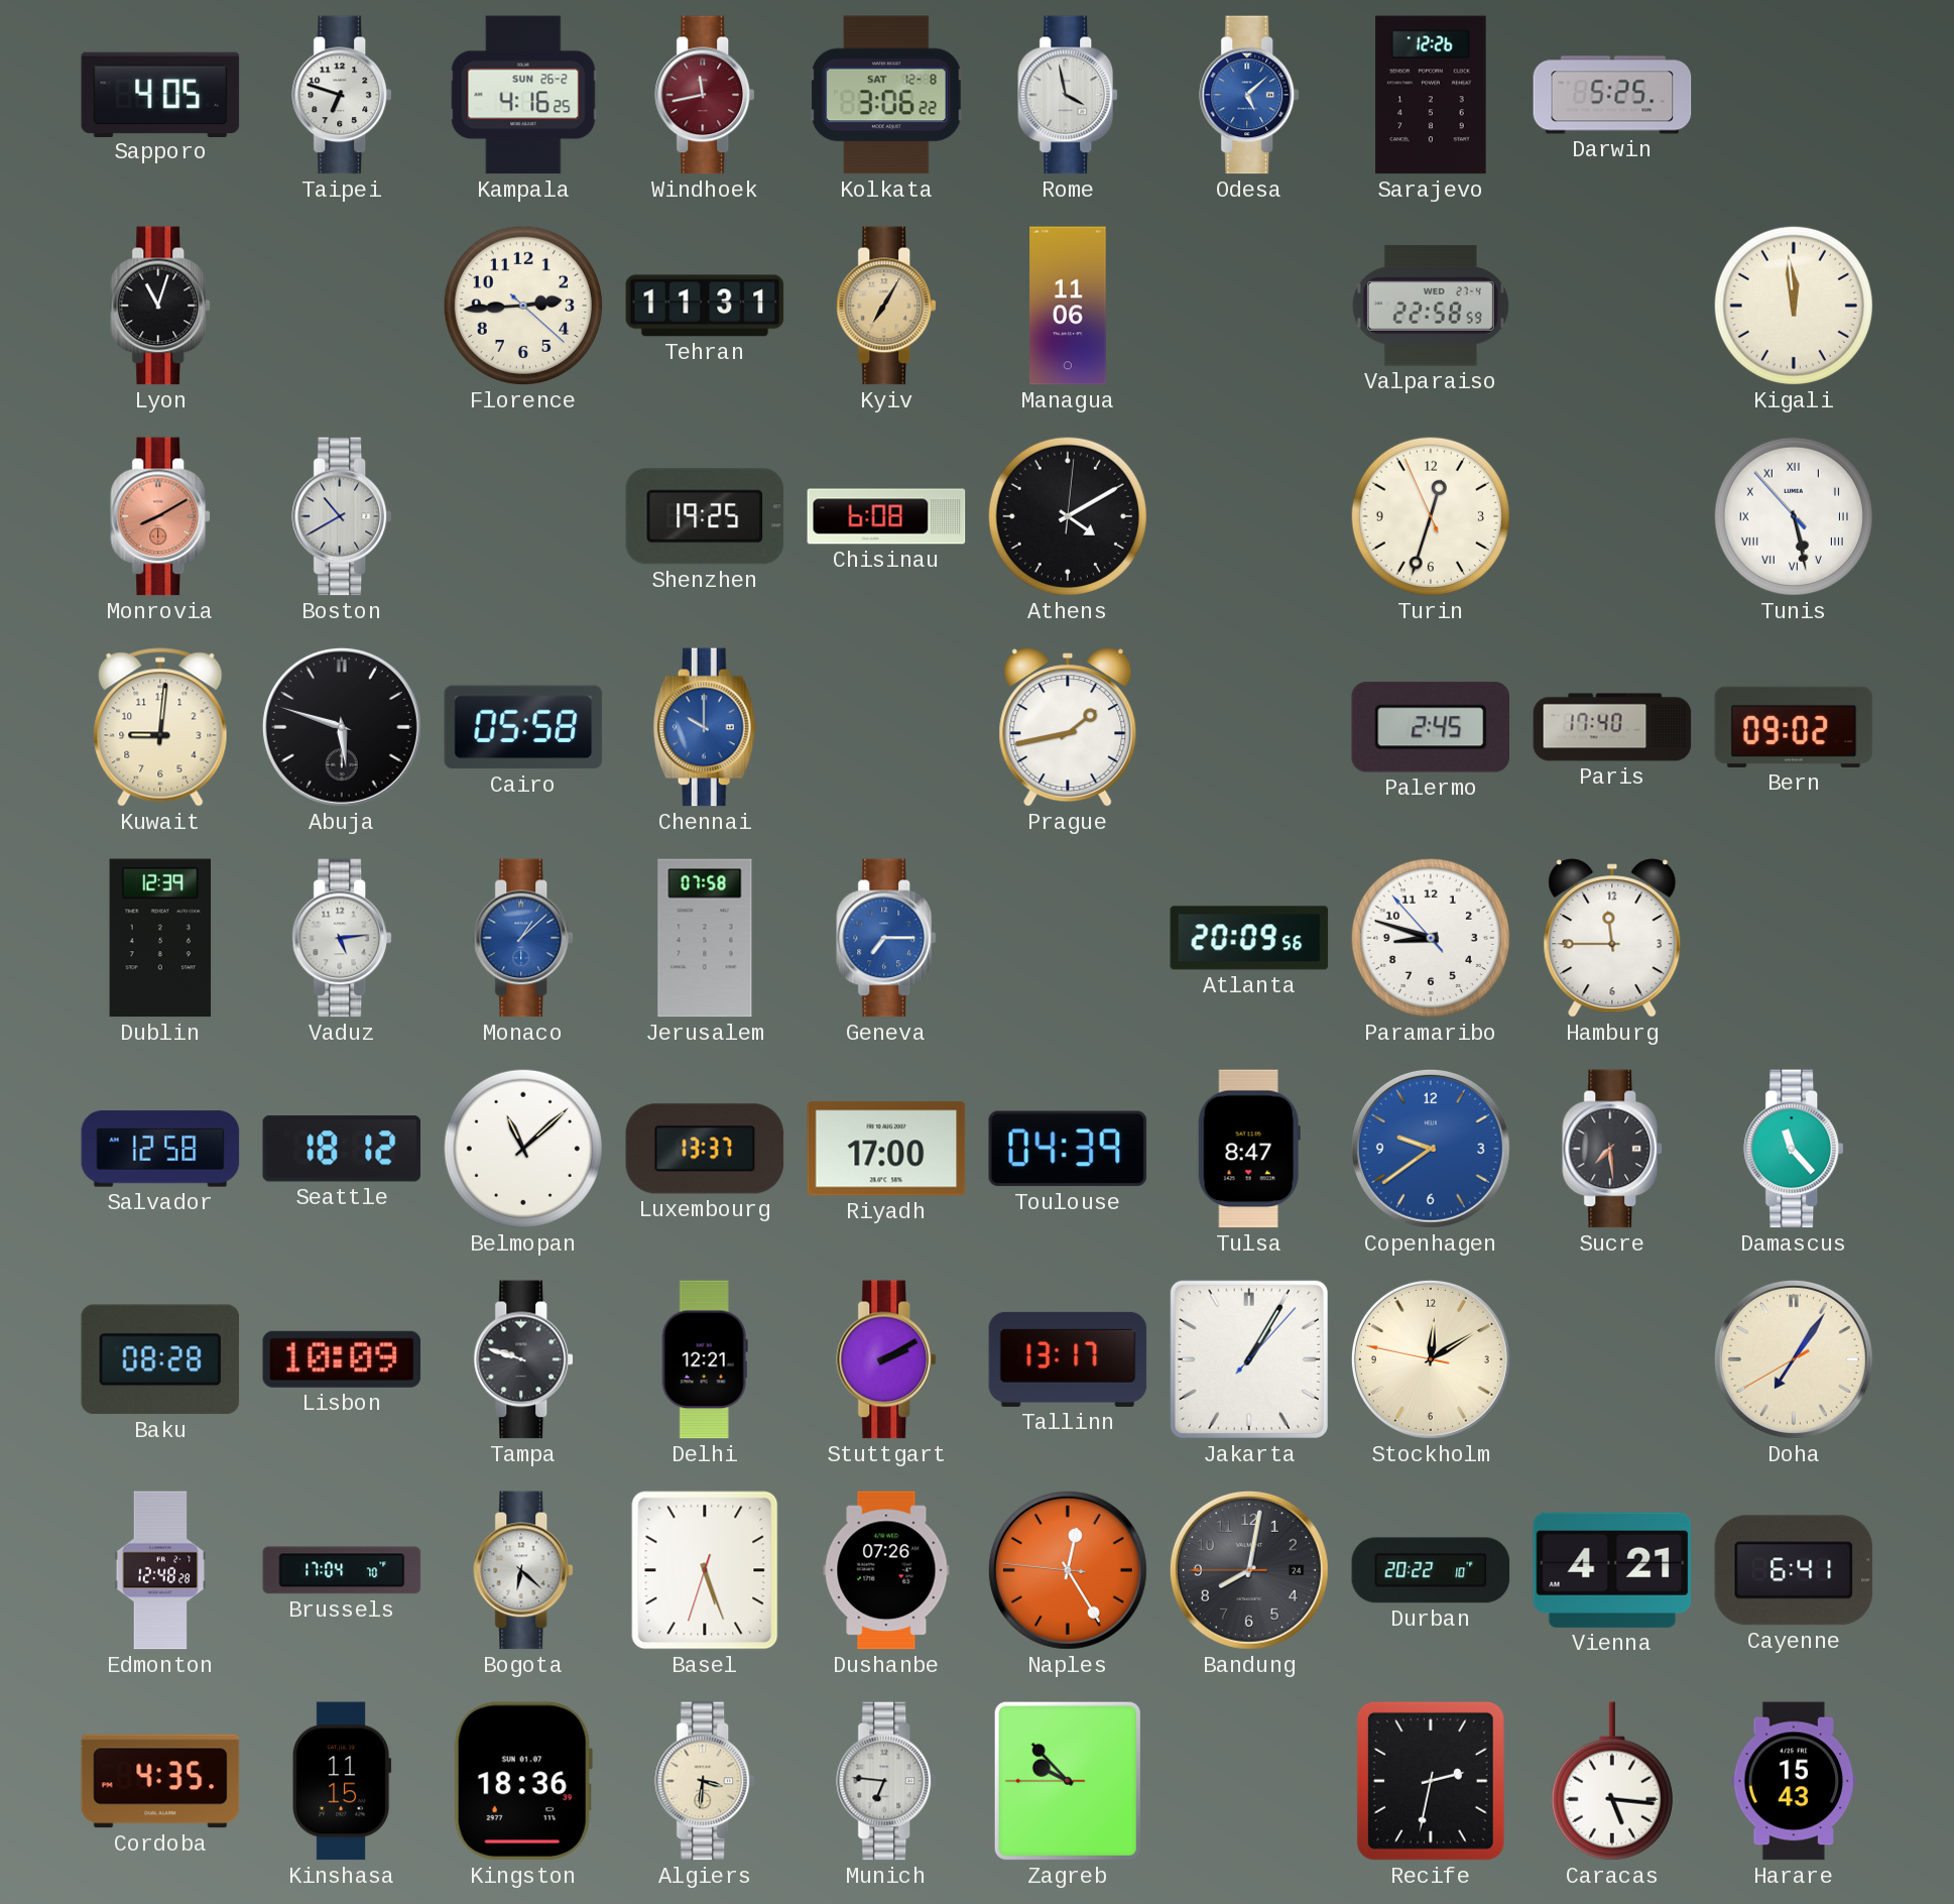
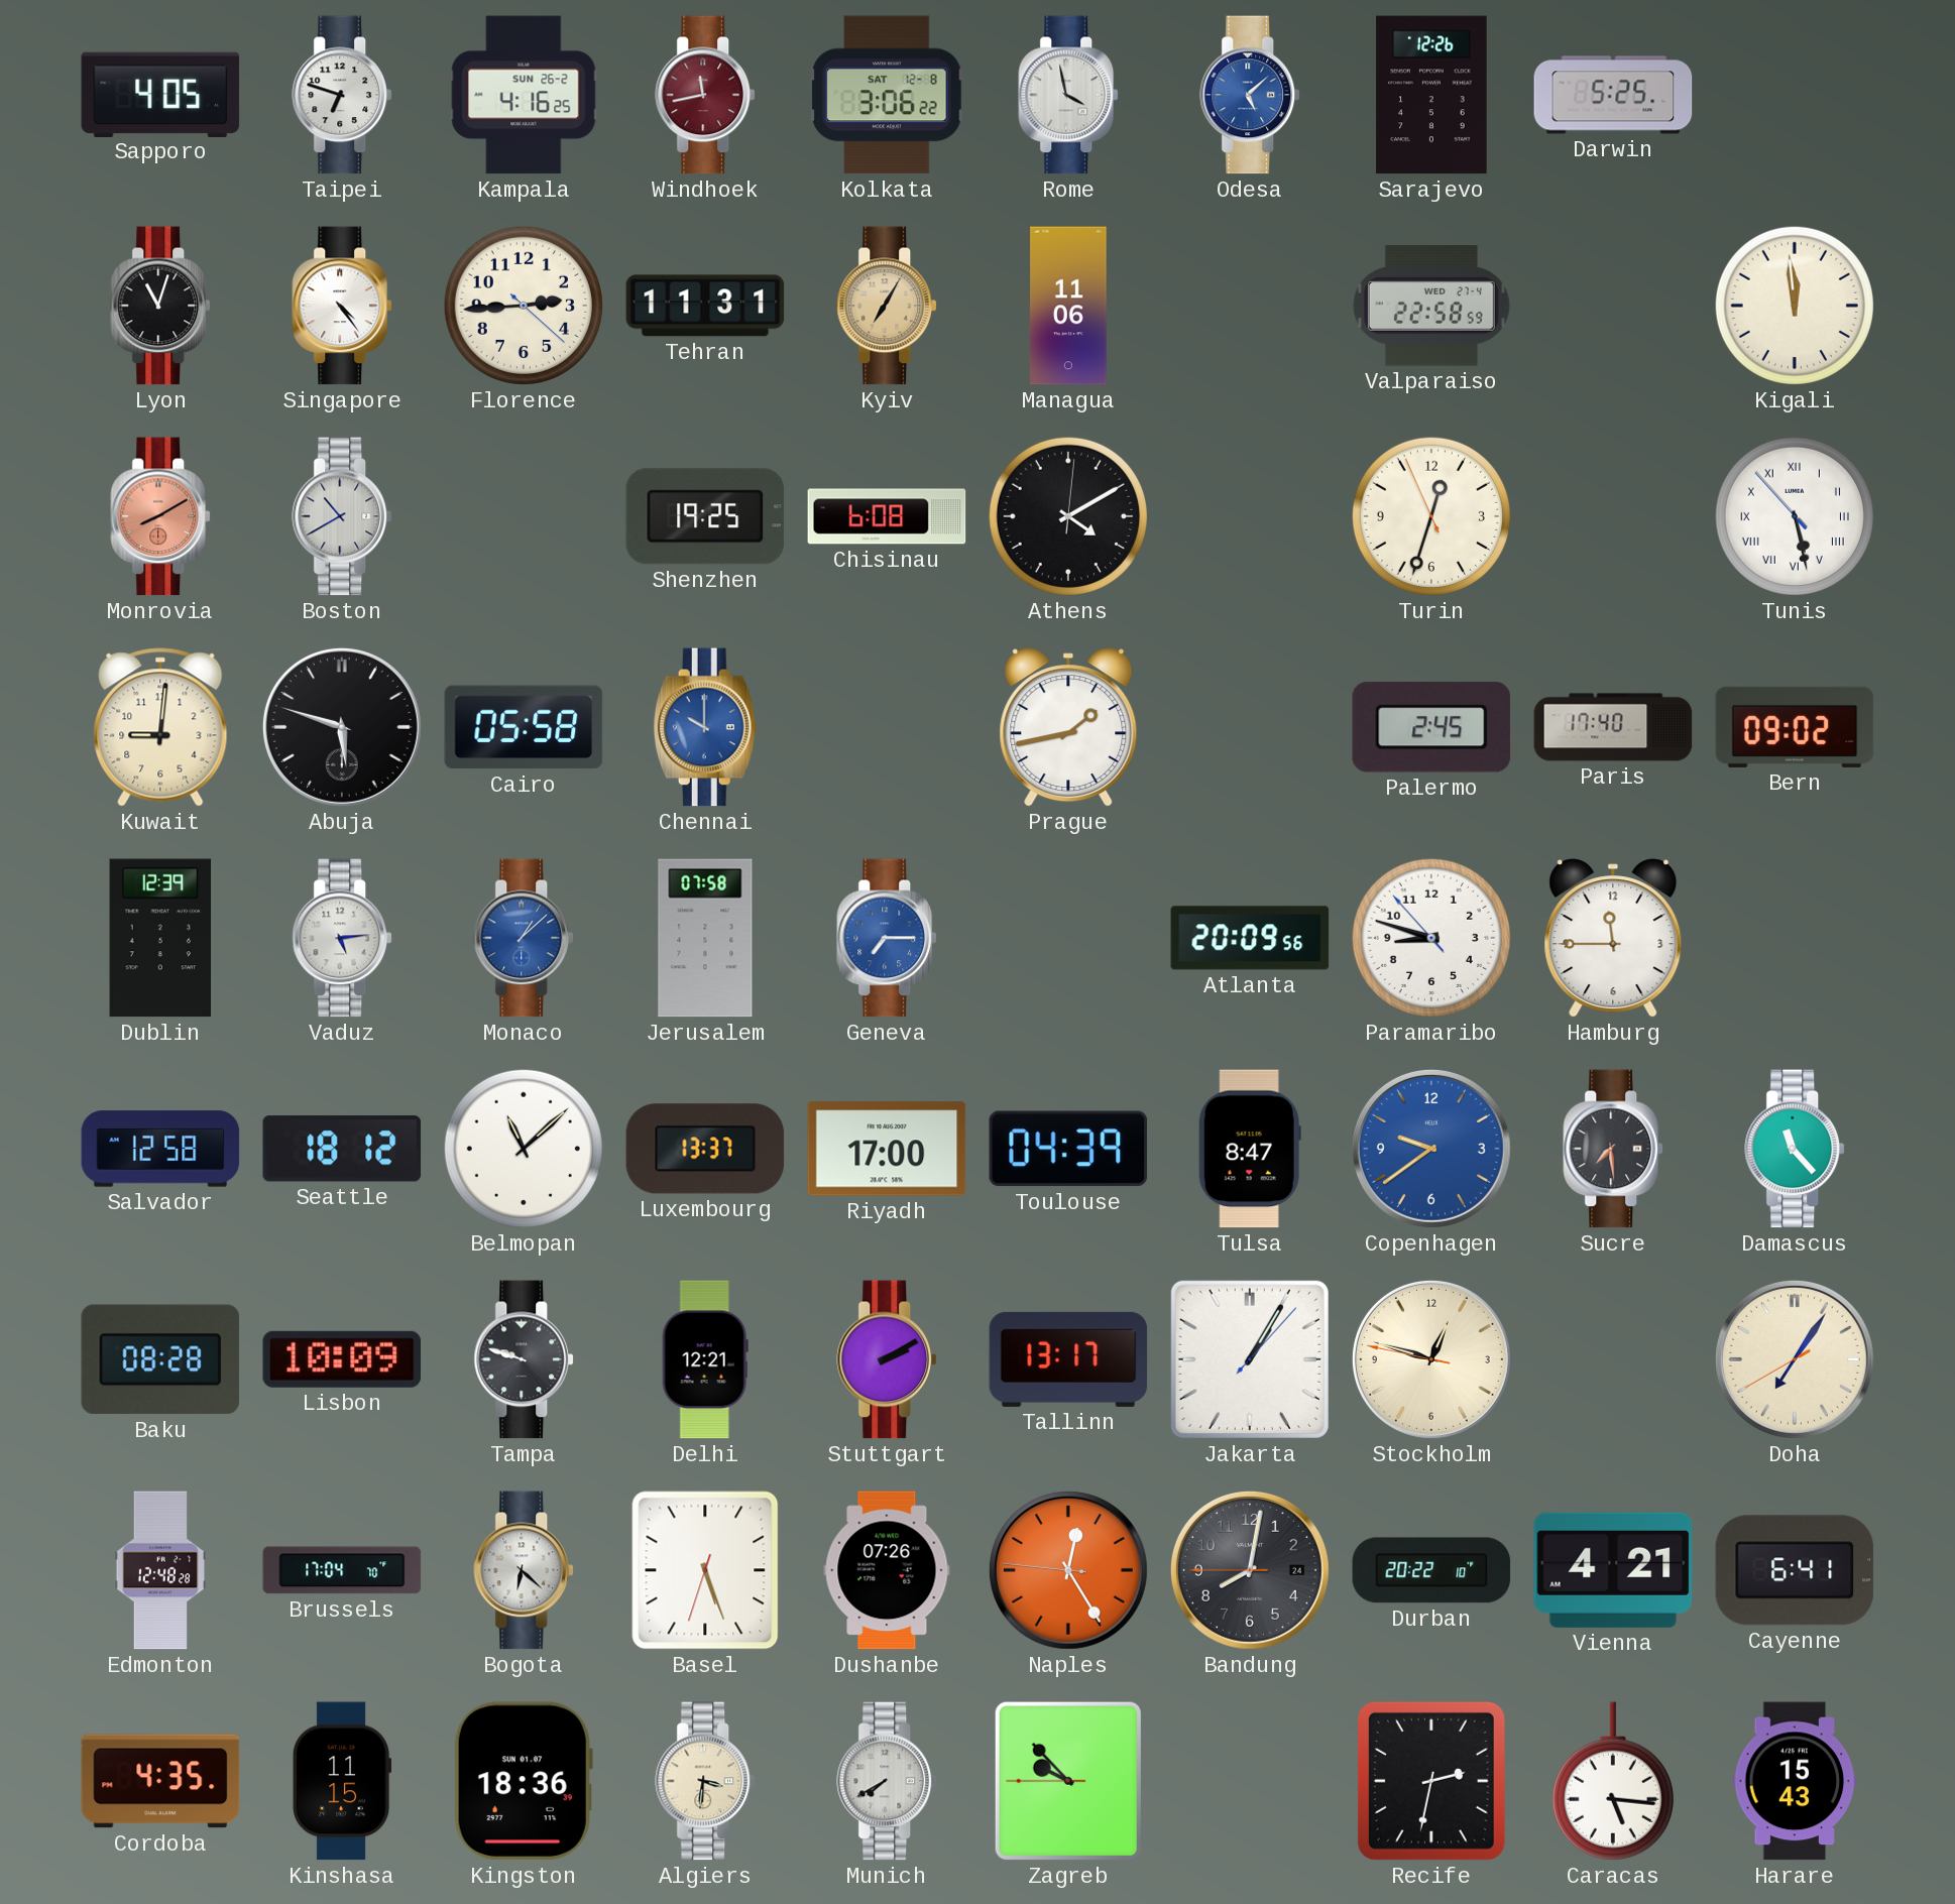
Singapore: none -> 4:24 (343, 306)
Stockholm: 12:09 -> 12:47 (1431, 1359)
Munich: 6:46 -> 7:40 (888, 1781)
